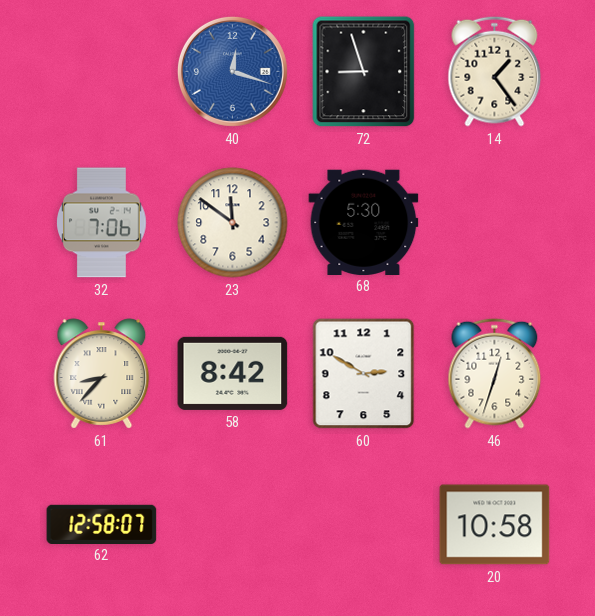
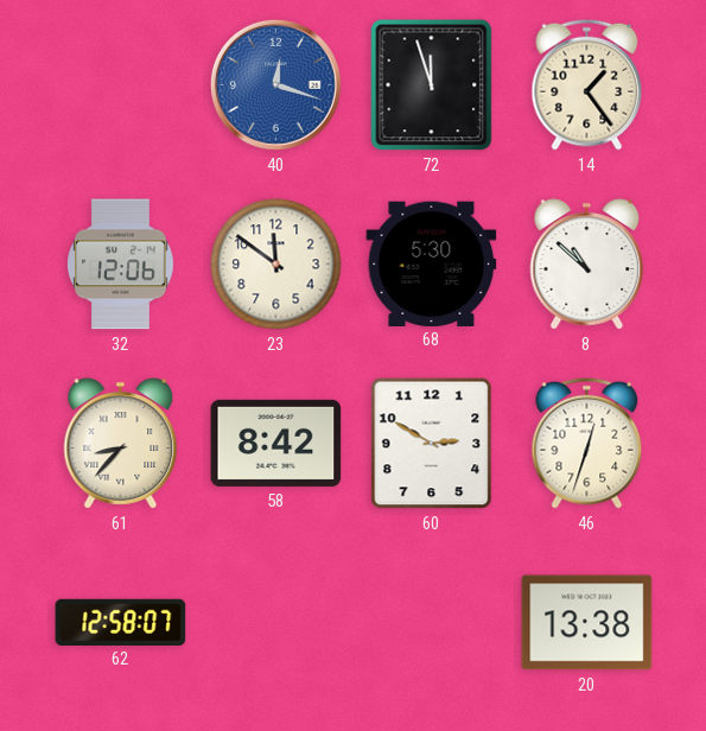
72: 8:57 -> 11:57 (432, 85)
32: 7:06 -> 12:06 (121, 265)
8: none -> 10:52 (587, 265)
20: 10:58 -> 13:38 (587, 623)
